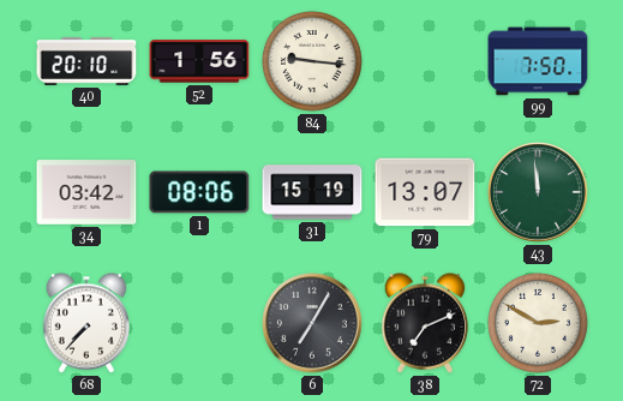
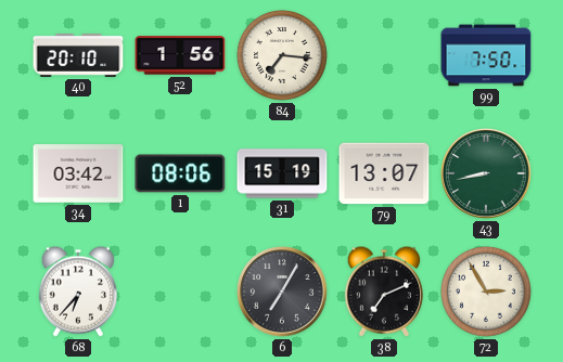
84: 9:16 -> 7:16 (283, 56)
43: 11:59 -> 8:43 (486, 173)
68: 7:37 -> 6:37 (77, 292)
72: 2:50 -> 2:55 (487, 293)
